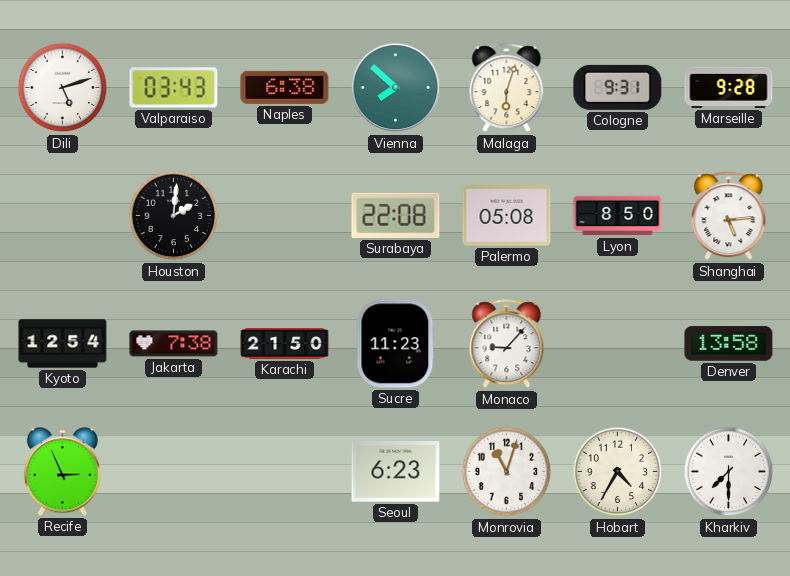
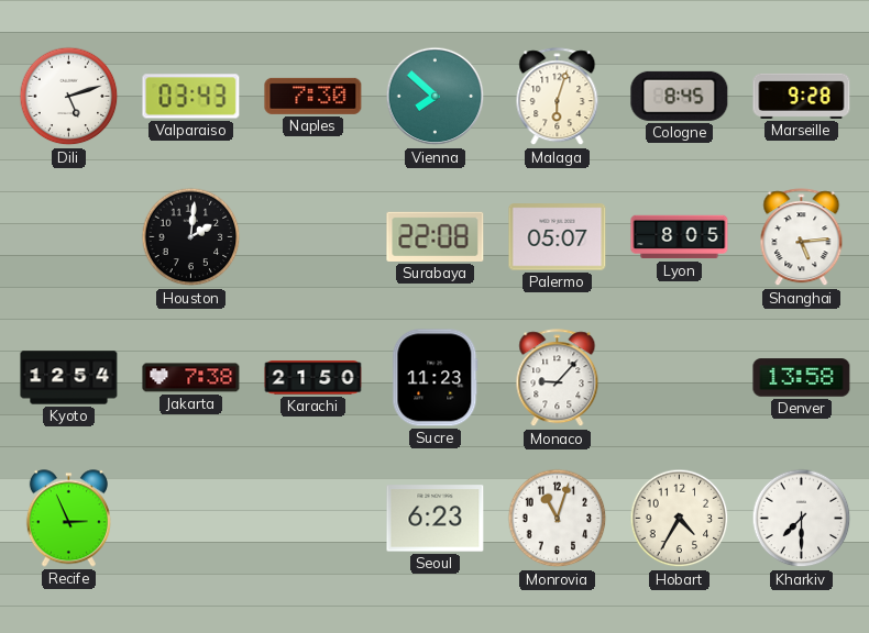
Naples: 6:38 -> 7:30 (313, 96)
Cologne: 9:31 -> 8:45 (680, 96)
Palermo: 05:08 -> 05:07 (558, 237)
Lyon: 8:50 -> 8:05 (680, 237)
